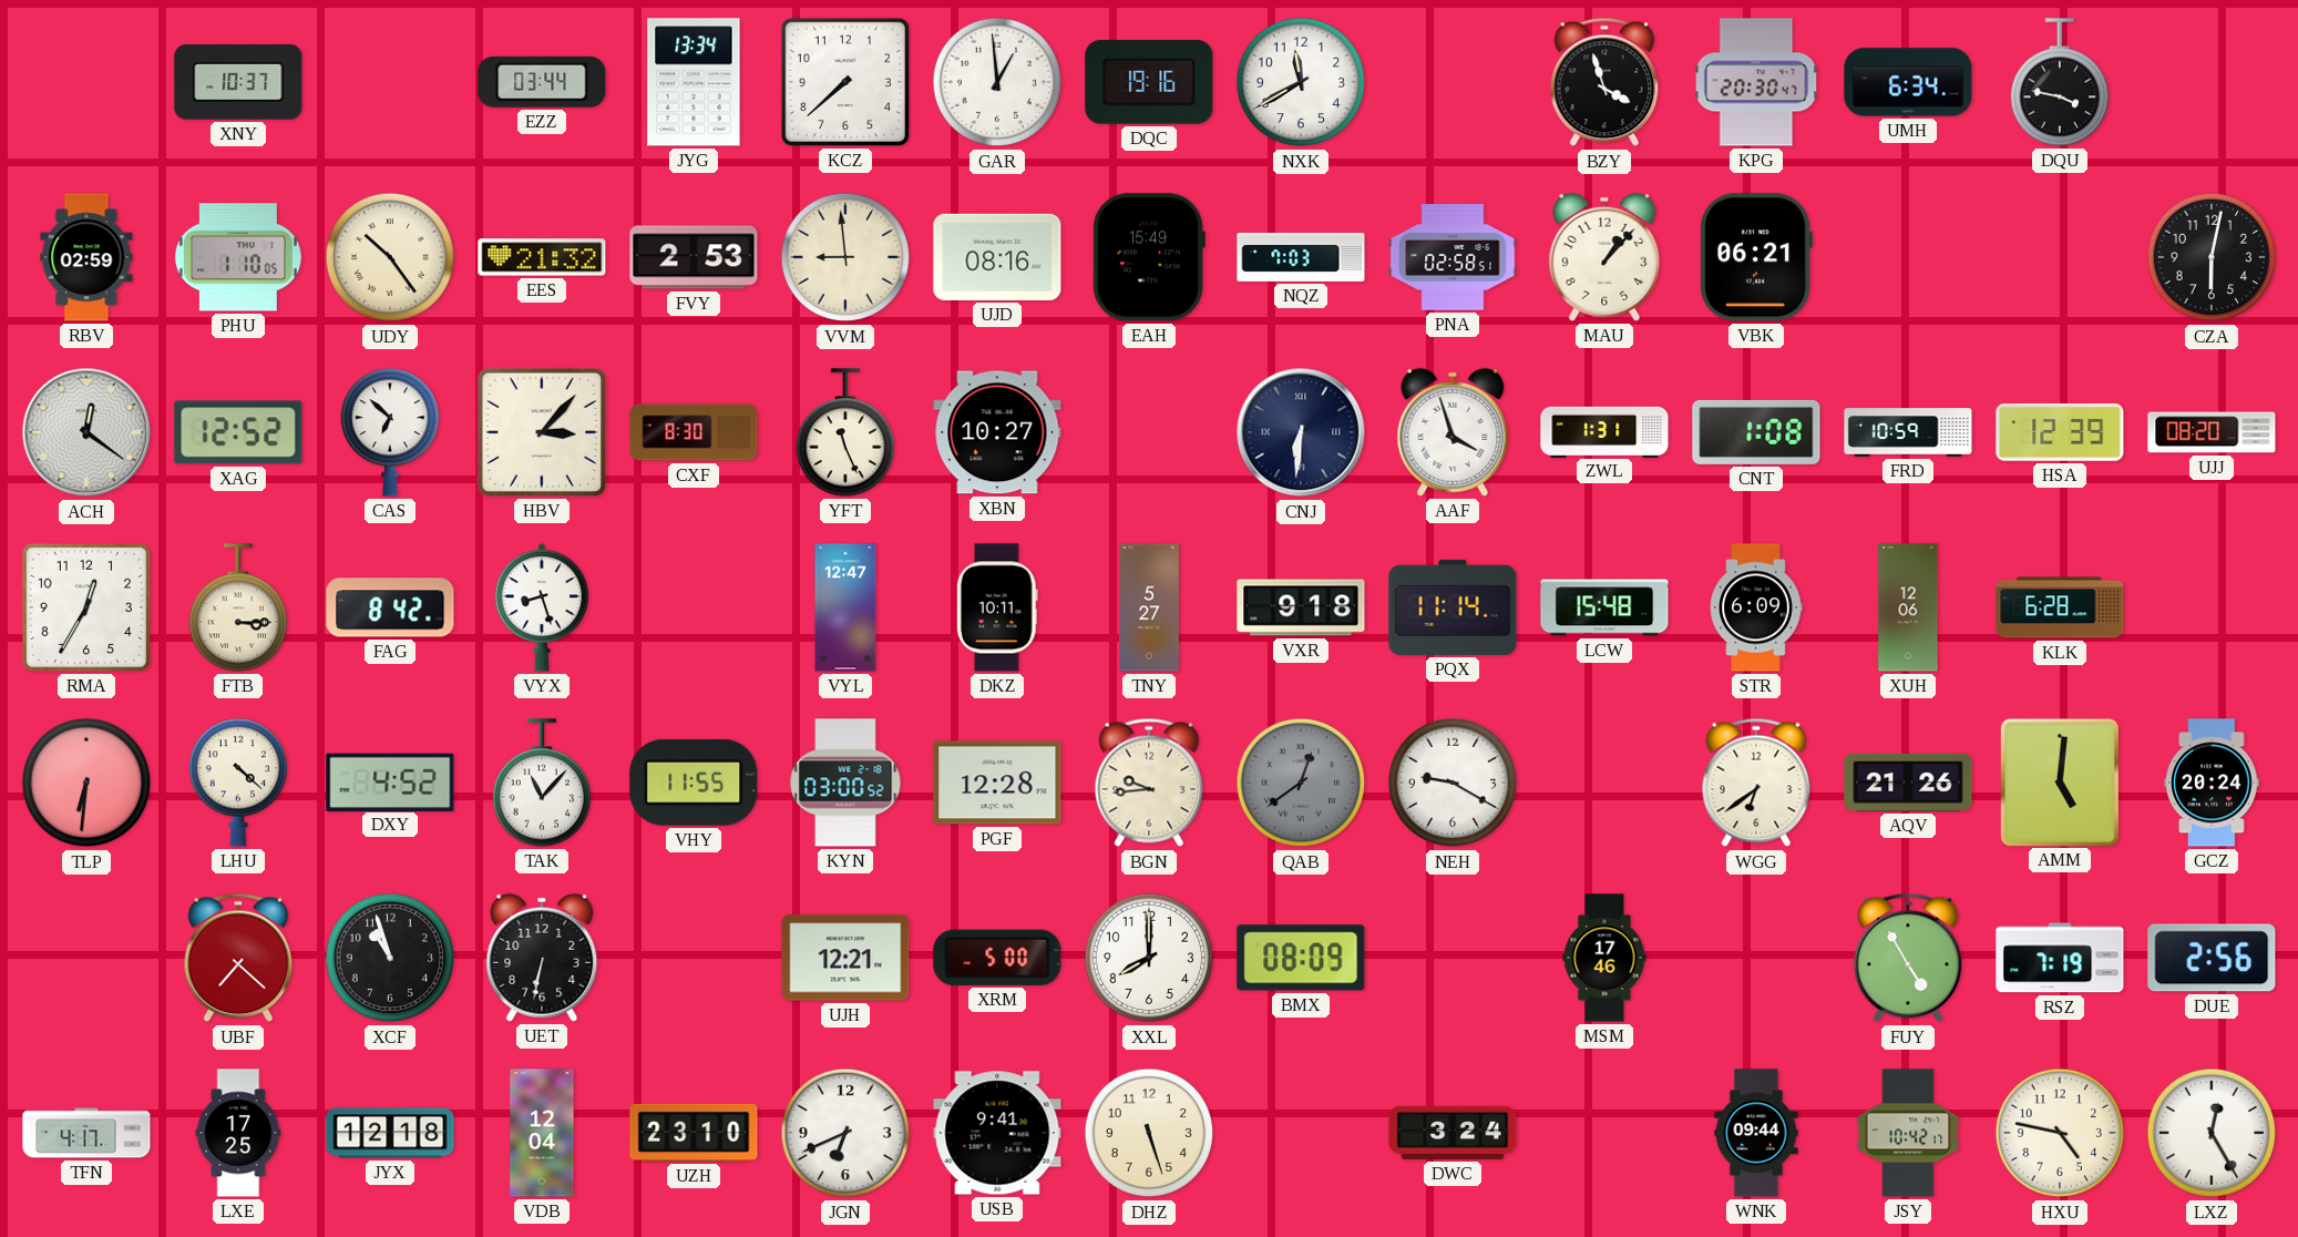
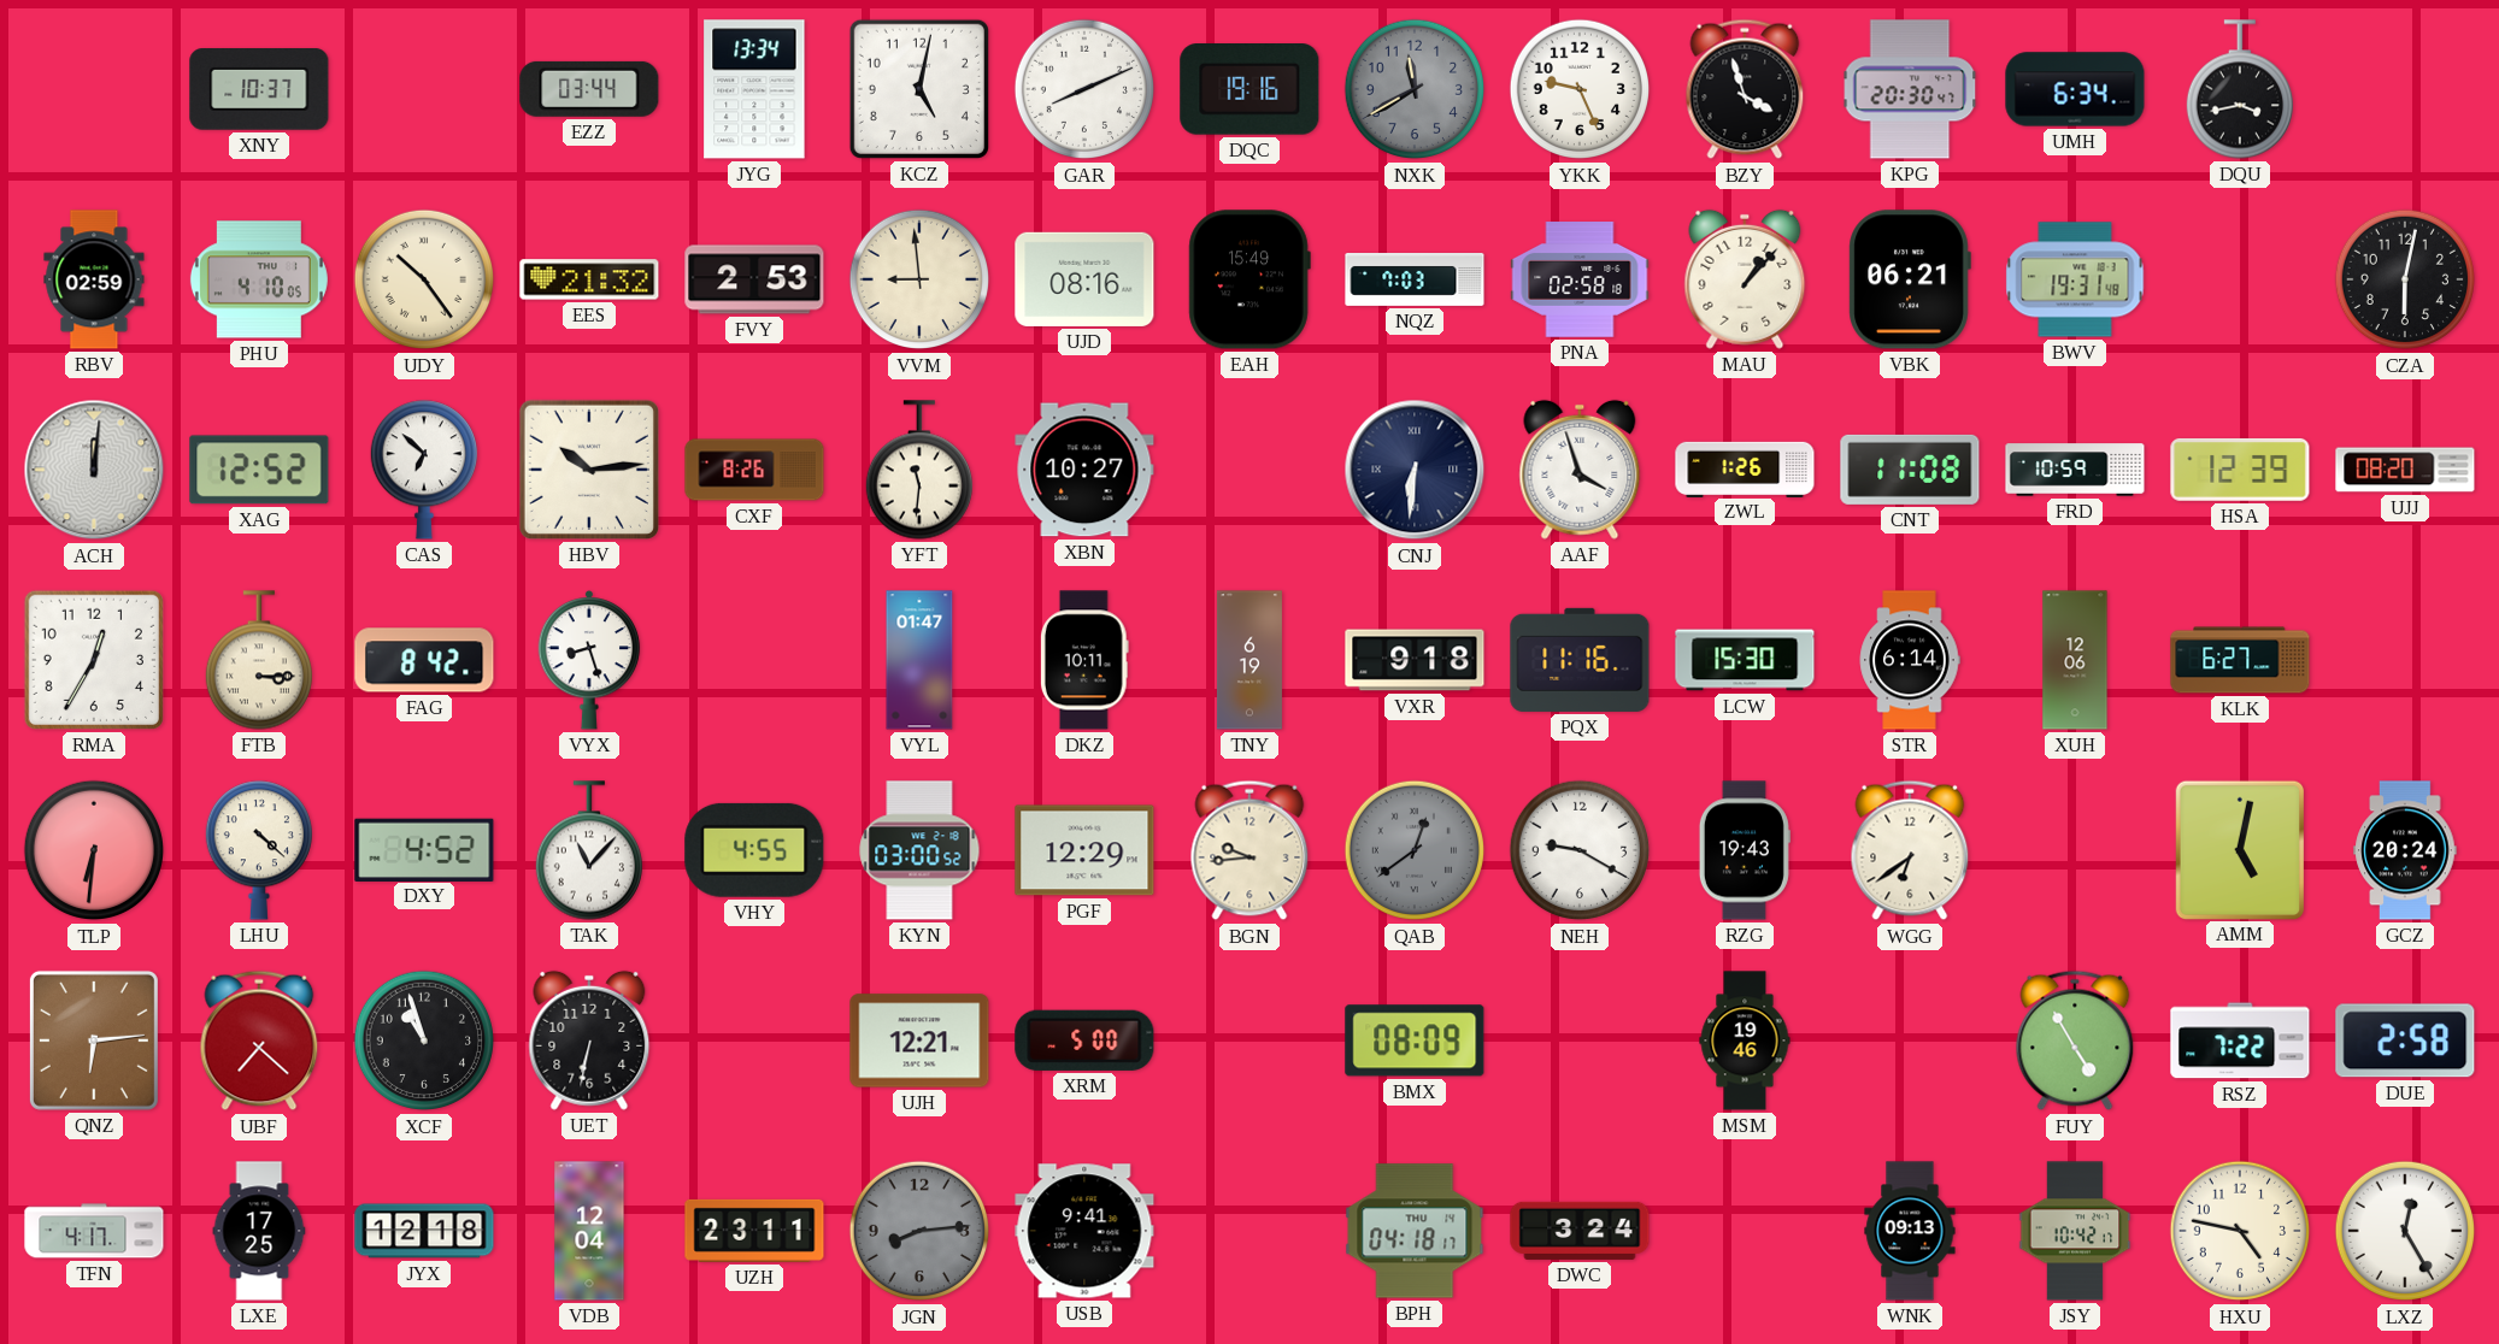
KCZ: 7:38 -> 5:02 (919, 89)
GAR: 12:59 -> 8:11 (1084, 89)
NXK dial: white -> grey (1415, 89)
YKK: none -> 9:26 (1580, 89)
DQU: 3:47 -> 3:43 (2239, 89)
PHU: 1:10 -> 4:10 (259, 279)
PNA: 02:58:51 -> 02:58:18 (1580, 279)
BWV: none -> 19:31 (2075, 279)
ACH: 12:21 -> 12:01 (94, 470)
HBV: 3:07 -> 10:14 (589, 470)
CXF: 8:30 -> 8:26 (754, 470)
YFT: 11:26 -> 11:31 (918, 470)
ZWL: 1:31 -> 1:26 (1745, 468)
CNT: 1:08 -> 11:08 (1910, 470)
VYL: 12:47 -> 01:47 (919, 660)
TNY: 5:27 -> 6:19 (1249, 660)
PQX: 11:14 -> 11:16 (1580, 660)
LCW: 15:48 -> 15:30 (1745, 660)
STR: 6:09 -> 6:14 (1910, 660)
KLK: 6:28 -> 6:27 (2240, 660)
VHY: 11:55 -> 4:55 (754, 850)
PGF: 12:28 -> 12:29 (1084, 850)
RZG: none -> 19:43 (1745, 850)
AQV: 21:26 -> none (1908, 783)
AMM: 5:01 -> 5:02 (2239, 849)
QNZ: none -> 6:14 (94, 1041)
XXL: 8:00 -> none (1149, 958)
MSM: 17:46 -> 19:46 (1745, 1041)
RSZ: 7:19 -> 7:22 (2240, 1041)
DUE: 2:56 -> 2:58 (2405, 1041)
UZH: 23:10 -> 23:11 (754, 1231)
JGN: 6:41 -> 8:14 (919, 1231)
JGN dial: white -> grey (919, 1231)
DHZ: 5:27 -> none (1149, 1133)
BPH: none -> 04:18 (1415, 1231)
WNK: 09:44 -> 09:13 (1910, 1231)
